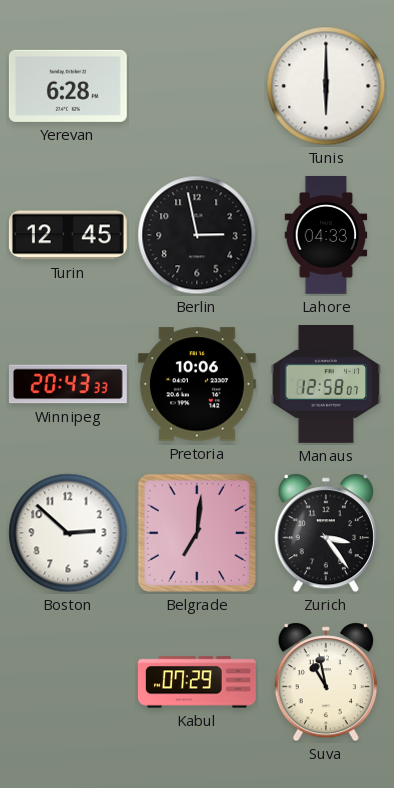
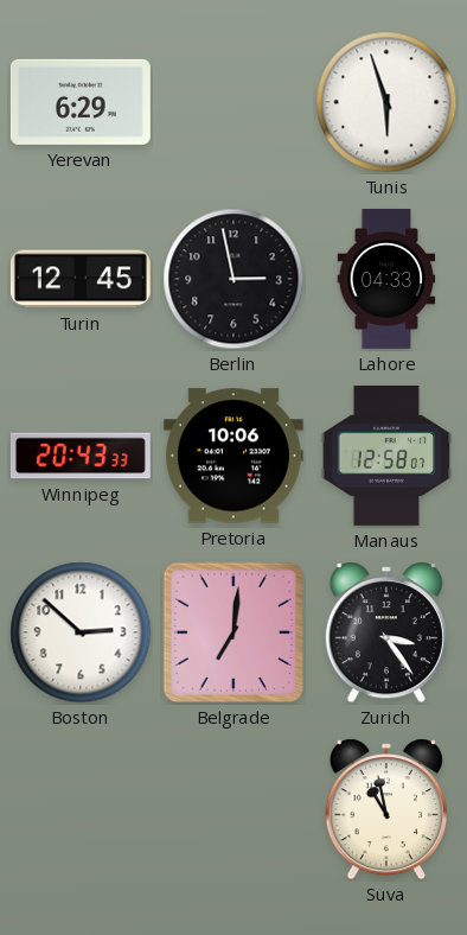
Yerevan: 6:28 -> 6:29 (81, 102)
Tunis: 6:00 -> 5:57 (386, 102)
Kabul: 07:29 -> none (197, 682)
